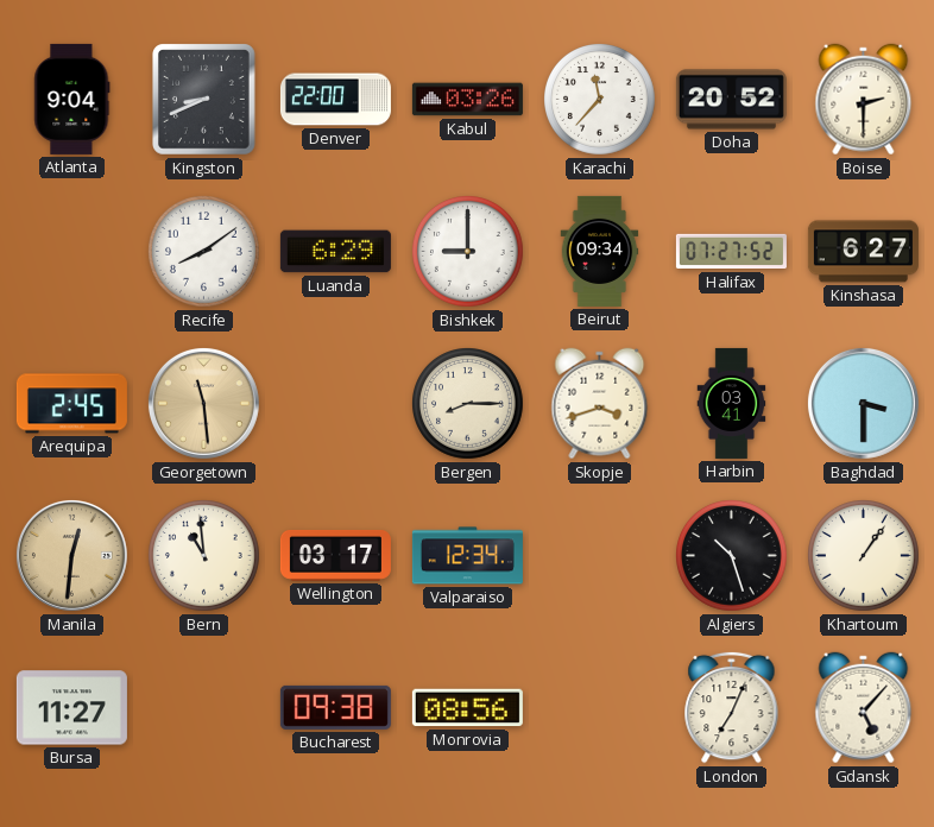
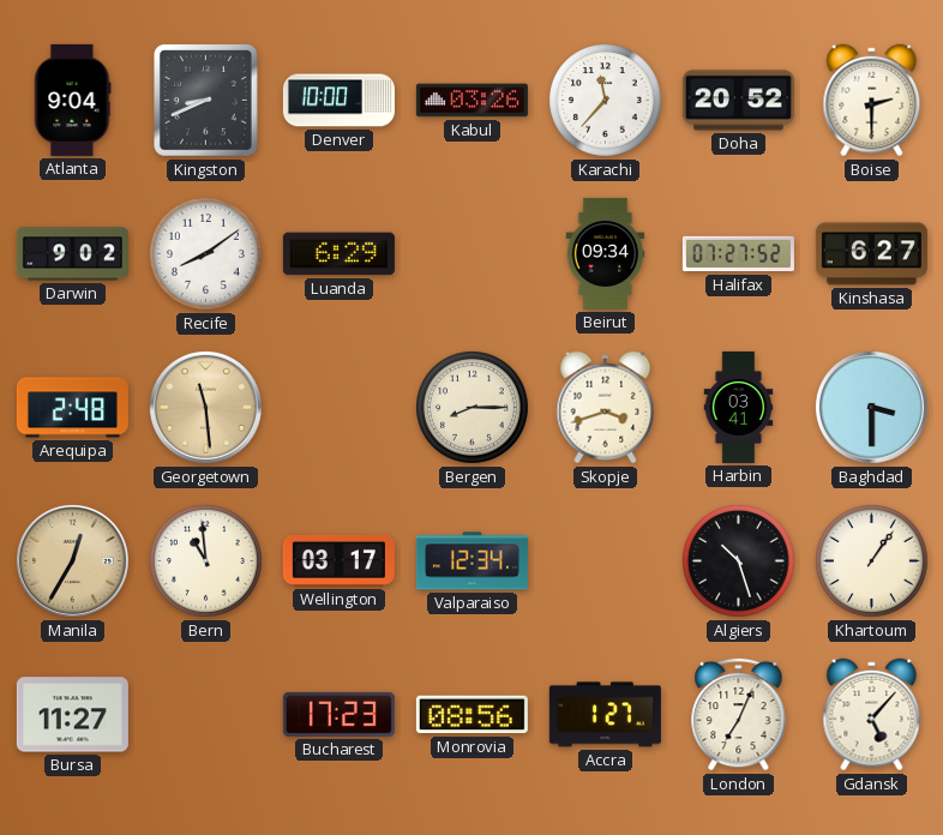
Denver: 22:00 -> 10:00 (338, 101)
Darwin: none -> 9:02 (72, 254)
Bishkek: 9:00 -> none (468, 252)
Arequipa: 2:45 -> 2:48 (72, 408)
Manila: 12:31 -> 12:35 (72, 560)
Bucharest: 09:38 -> 17:23 (338, 714)
Accra: none -> 1:27 (605, 715)
